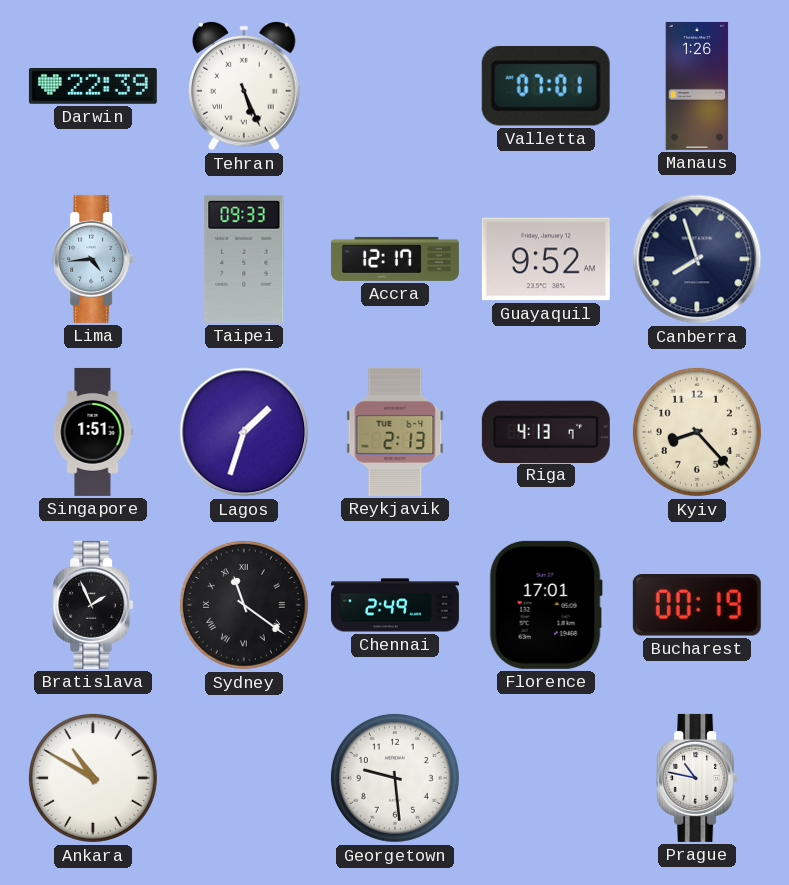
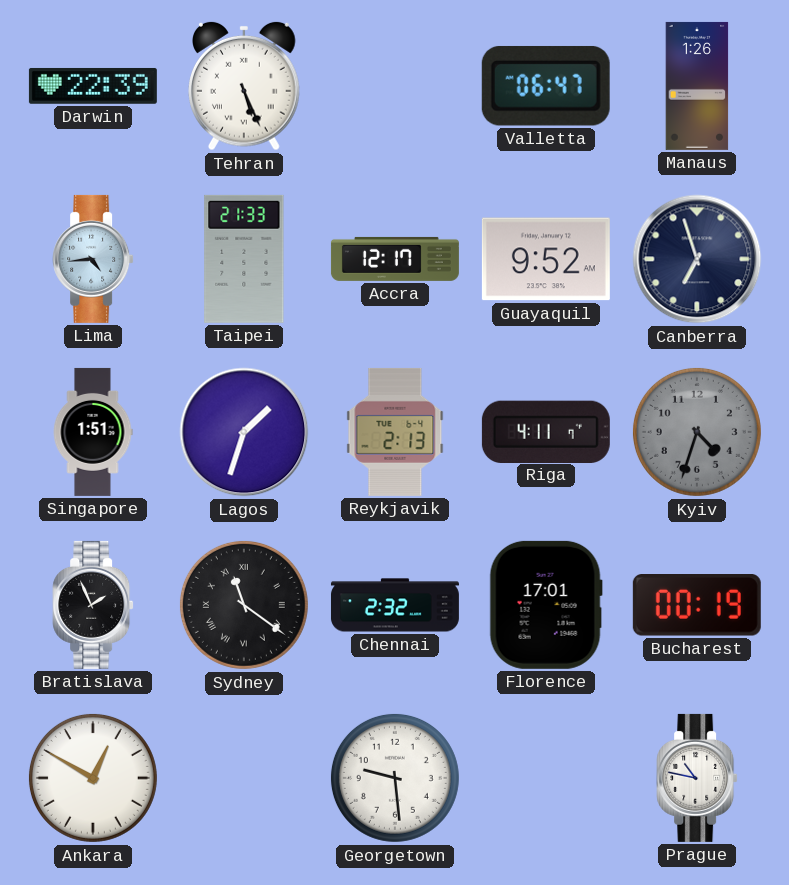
Valletta: 07:01 -> 06:47 (546, 86)
Taipei: 09:33 -> 21:33 (244, 259)
Canberra: 7:57 -> 6:57 (697, 259)
Riga: 4:13 -> 4:11 (546, 431)
Kyiv: 8:23 -> 4:33 (697, 432)
Kyiv dial: cream -> grey (697, 432)
Chennai: 2:49 -> 2:32 (395, 605)
Ankara: 10:50 -> 12:50 (93, 778)
